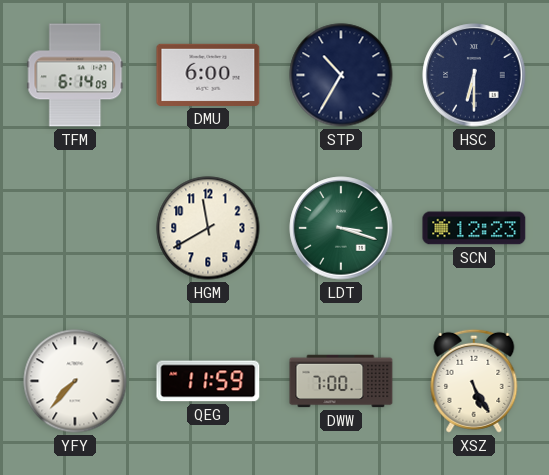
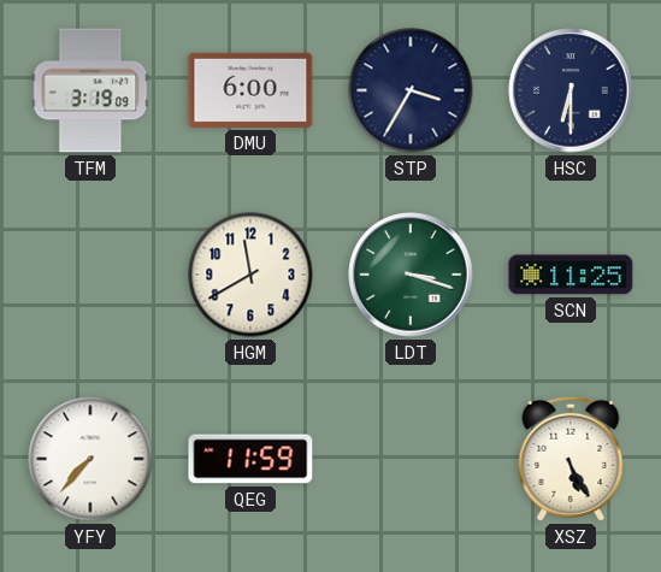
TFM: 6:14 -> 3:19 (90, 90)
STP: 10:35 -> 3:35 (411, 90)
SCN: 12:23 -> 11:25 (571, 275)
DWW: 7:00 -> none (341, 381)
